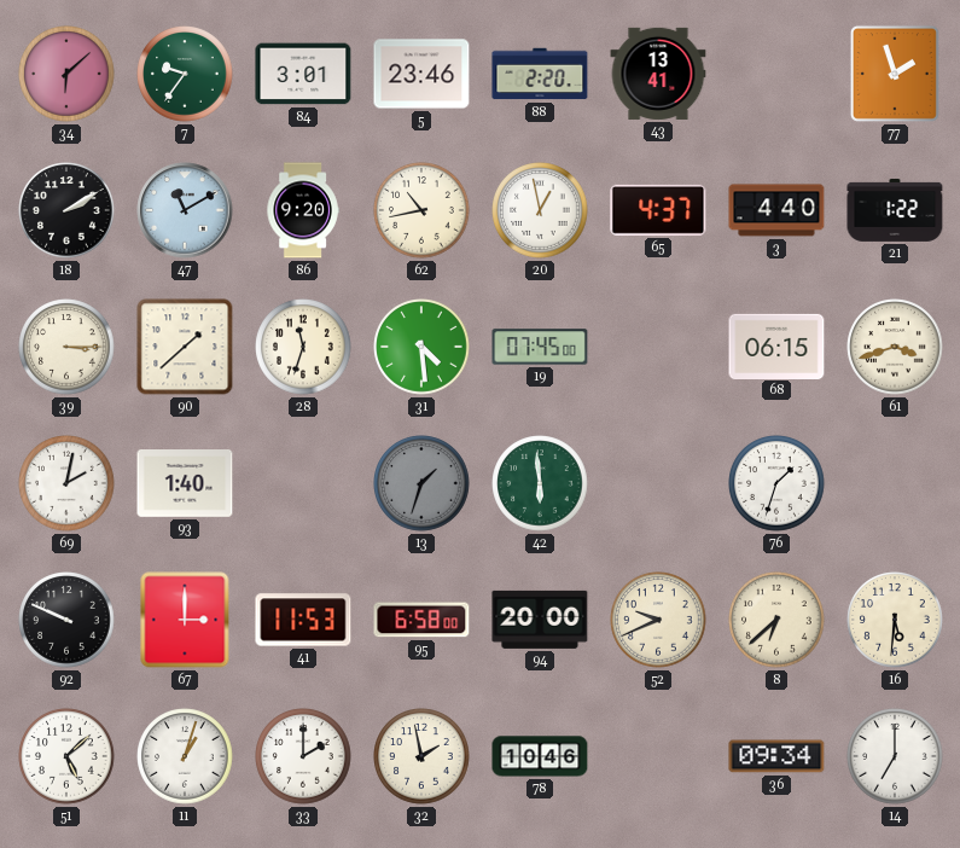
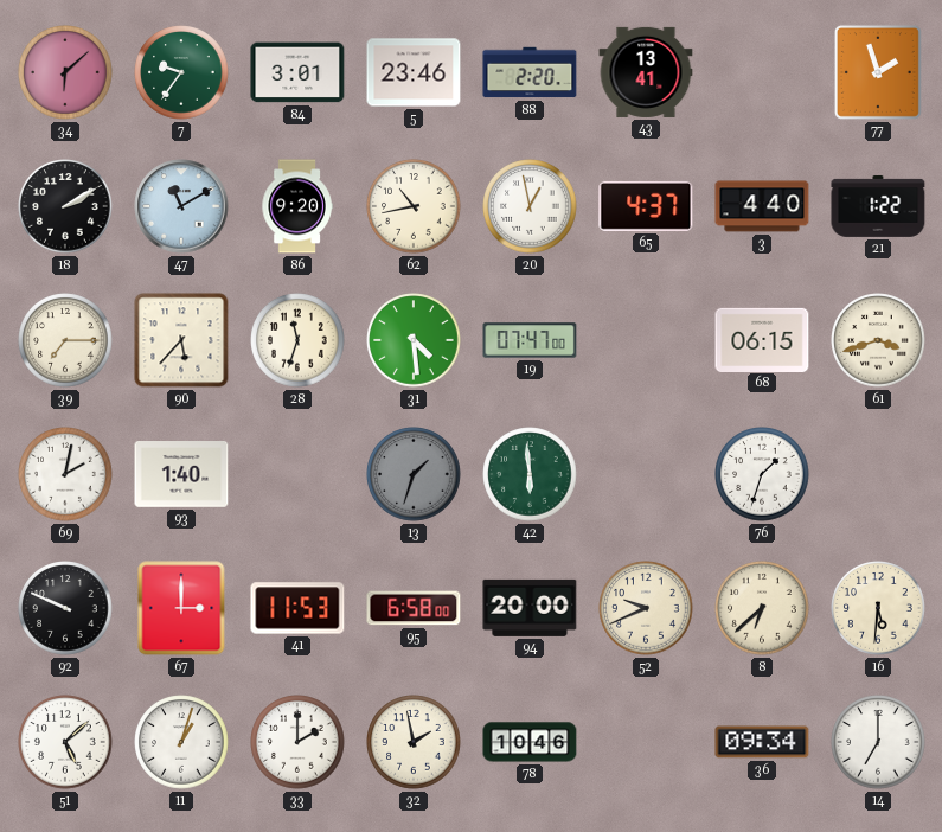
39: 3:15 -> 7:15 (65, 340)
90: 1:38 -> 5:37 (181, 340)
19: 07:45 -> 07:47 (530, 340)
